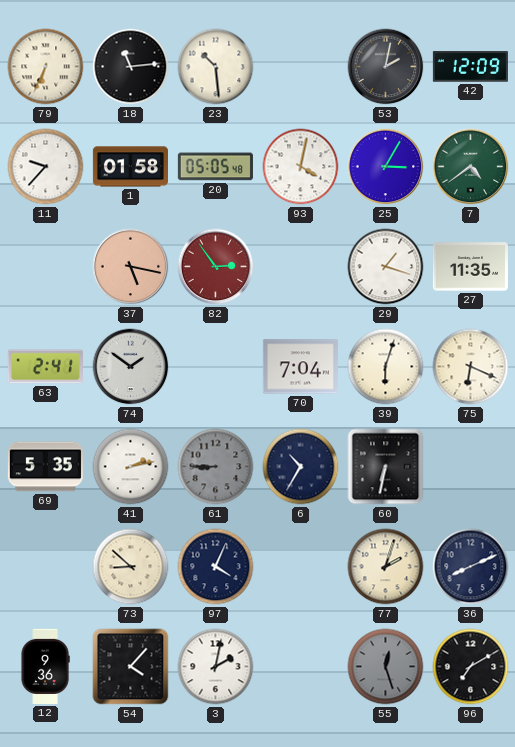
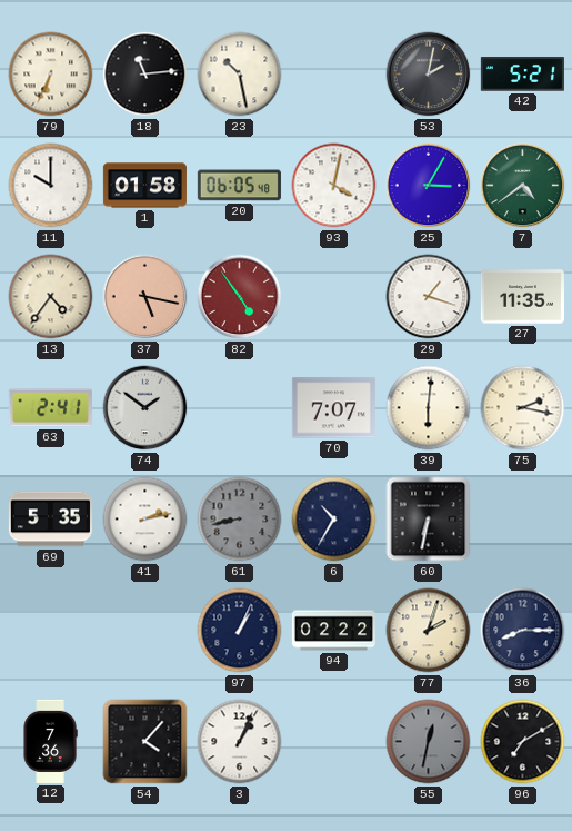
23: 10:29 -> 10:28 (240, 75)
42: 12:09 -> 5:21 (522, 75)
11: 9:37 -> 10:00 (51, 186)
20: 05:05 -> 06:05 (239, 186)
13: none -> 4:36 (51, 297)
82: 2:54 -> 4:54 (240, 297)
70: 7:04 -> 7:07 (333, 408)
39: 6:03 -> 6:01 (429, 408)
75: 6:19 -> 2:17 (523, 408)
61: 8:45 -> 8:43 (240, 520)
73: 8:52 -> none (131, 567)
97: 4:04 -> 1:04 (240, 631)
94: none -> 02:22 (333, 631)
36: 8:11 -> 8:15 (523, 631)
12: 9:36 -> 7:36 (50, 741)
3: 2:02 -> 1:04 (240, 742)
55: 12:27 -> 12:32 (429, 742)
